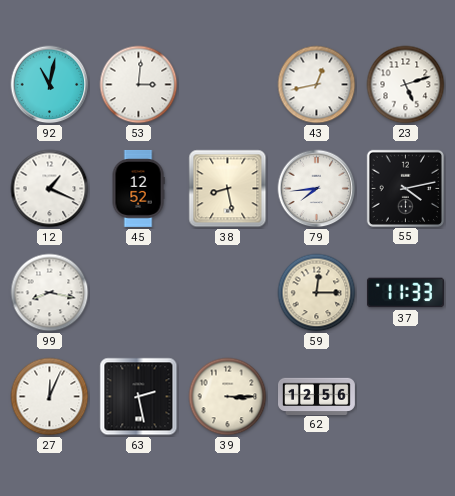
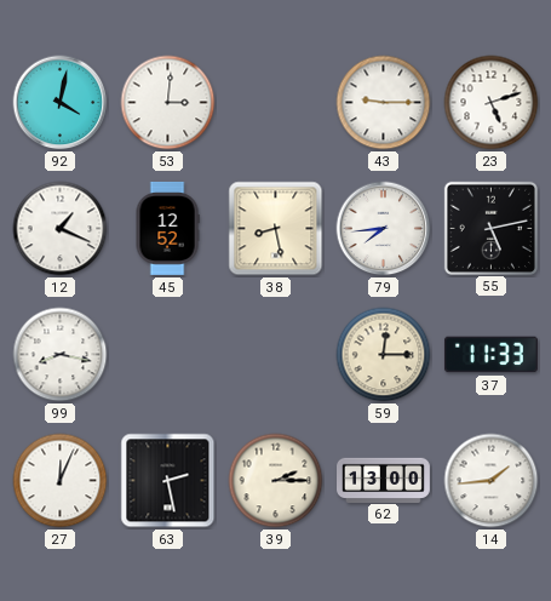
92: 11:02 -> 4:02 (61, 103)
43: 12:43 -> 9:15 (384, 103)
55: 4:13 -> 5:13 (490, 228)
39: 3:15 -> 2:15 (276, 481)
62: 12:56 -> 13:00 (384, 480)
14: none -> 1:44 (492, 481)
